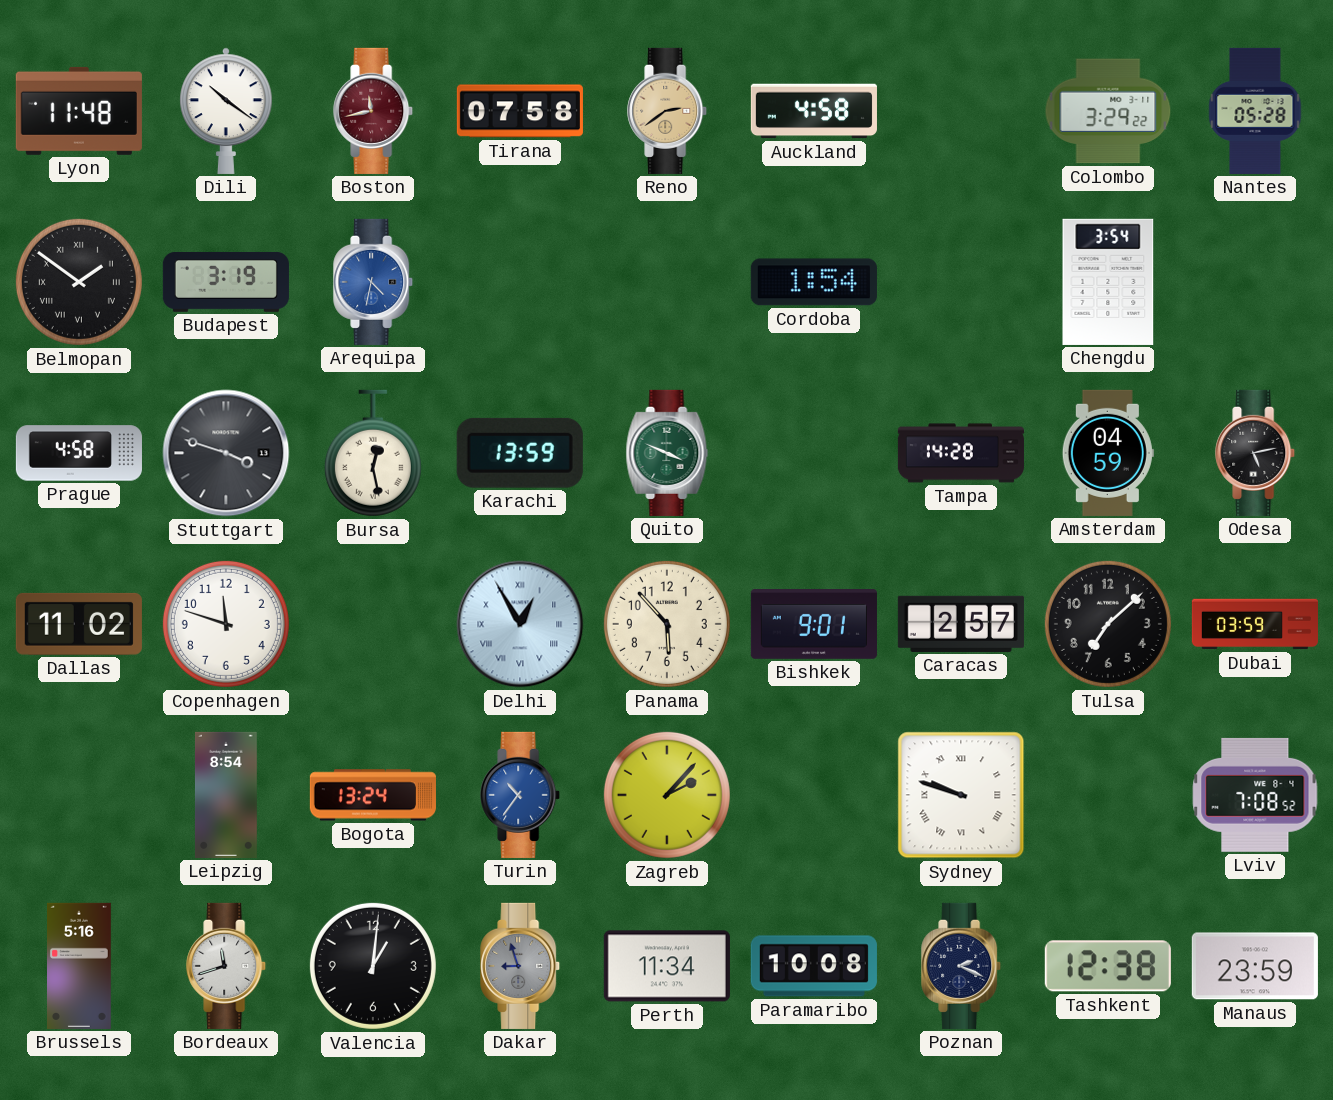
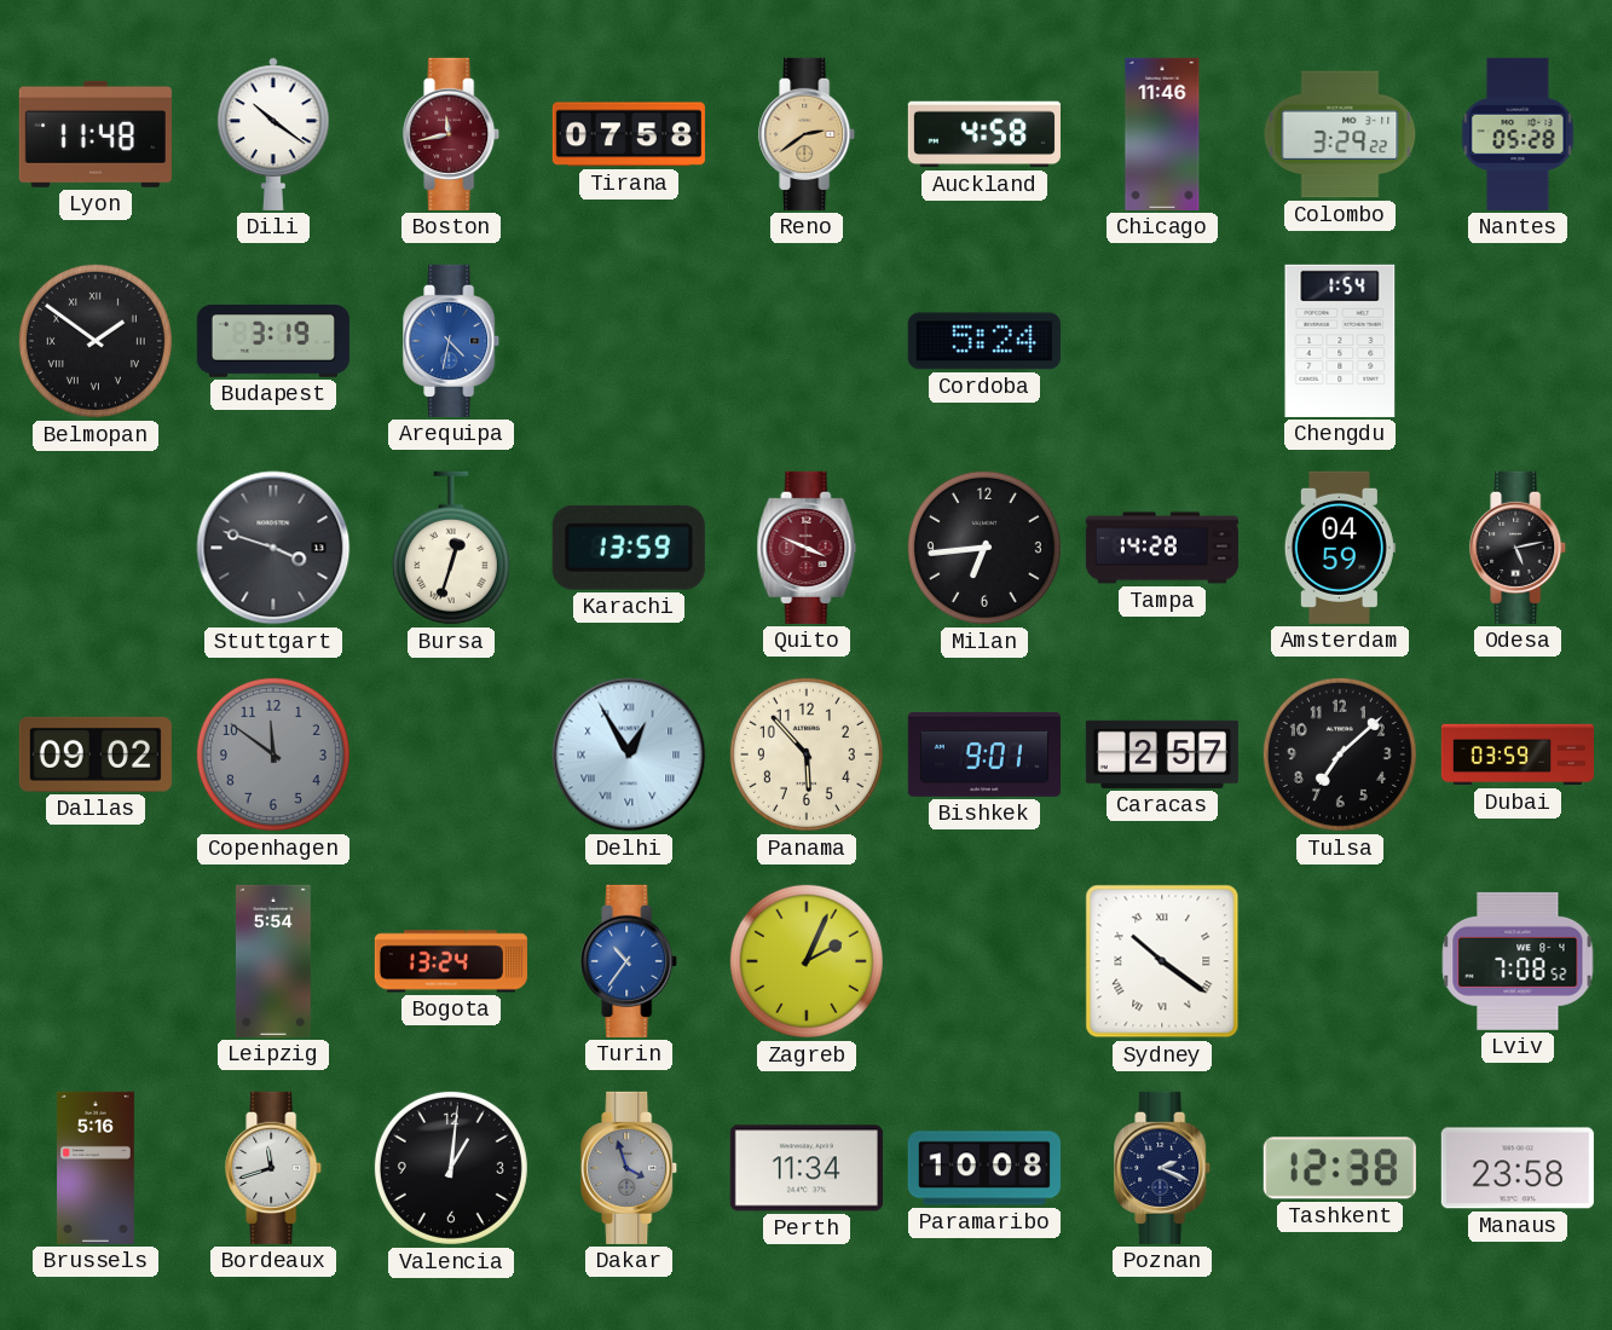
Chicago: none -> 11:46 (1162, 134)
Cordoba: 1:54 -> 5:24 (984, 341)
Chengdu: 3:54 -> 1:54 (1340, 341)
Prague: 4:58 -> none (79, 453)
Bursa: 12:28 -> 12:33 (451, 548)
Quito dial: green -> burgundy (807, 548)
Milan: none -> 6:44 (984, 548)
Dallas: 11:02 -> 09:02 (96, 754)
Copenhagen: 11:48 -> 11:51 (273, 754)
Copenhagen dial: white -> grey (273, 754)
Leipzig: 8:54 -> 5:54 (273, 961)
Zagreb: 2:07 -> 2:04 (807, 961)
Sydney: 9:48 -> 10:21 (1162, 961)
Dakar: 8:57 -> 3:57 (630, 1168)
Manaus: 23:59 -> 23:58 (1518, 1168)
